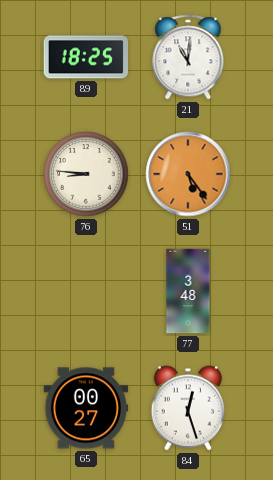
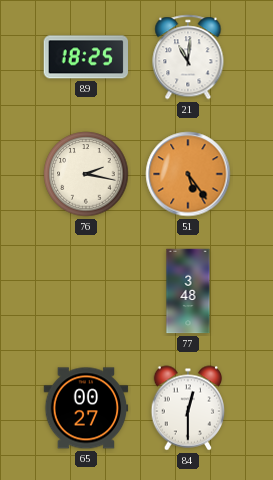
76: 8:46 -> 2:17 (86, 174)
84: 12:27 -> 12:30 (188, 408)
